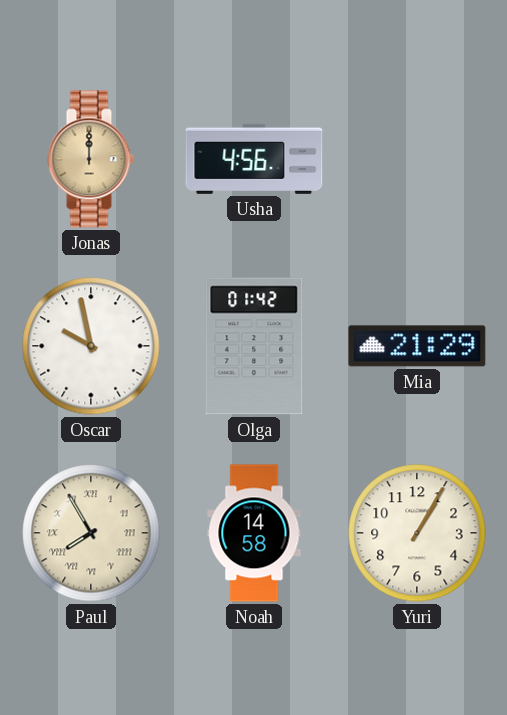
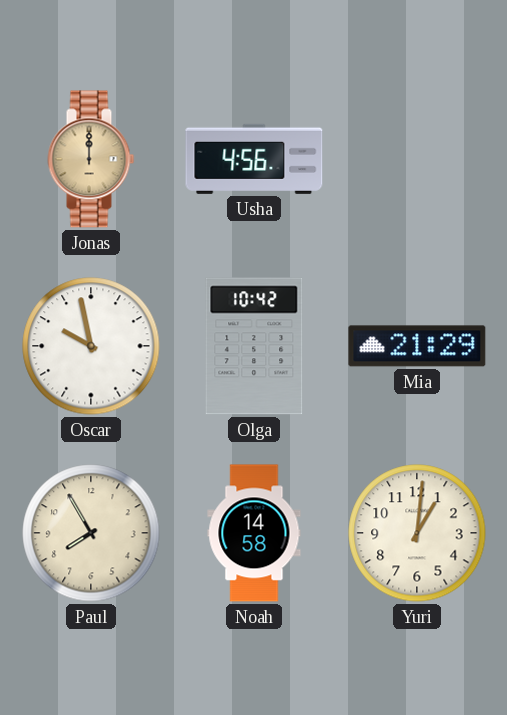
Olga: 01:42 -> 10:42 (254, 346)
Paul numerals: Roman -> Arabic (91, 533)
Yuri: 1:05 -> 1:01 (417, 533)
